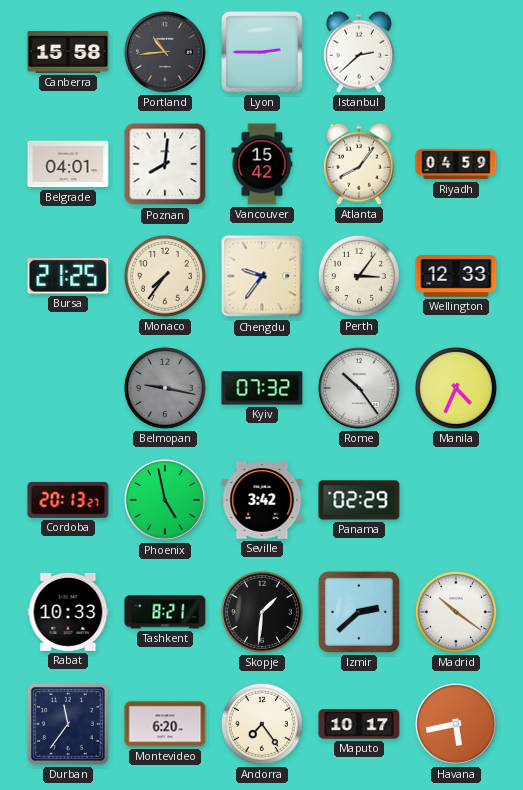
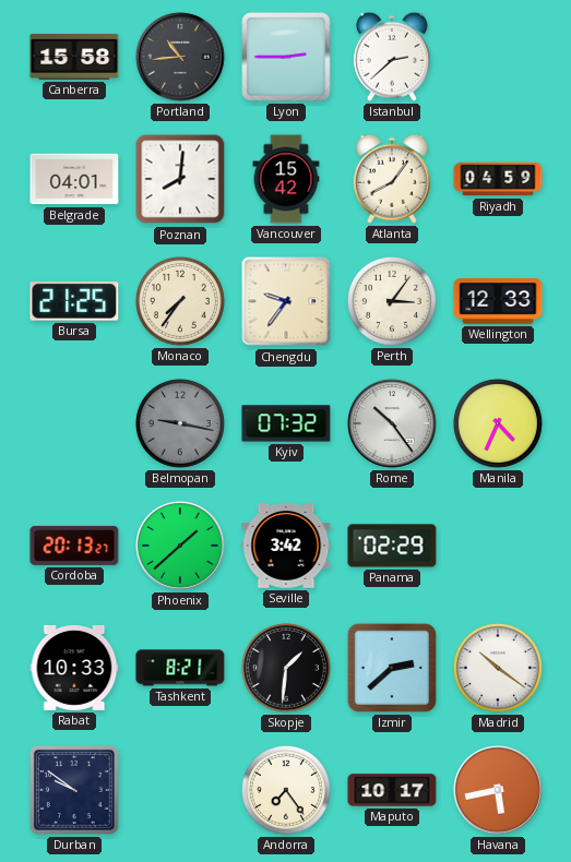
Phoenix: 4:58 -> 1:38 (180, 546)
Durban: 11:36 -> 9:51 (74, 790)
Montevideo: 6:20 -> none (165, 724)
